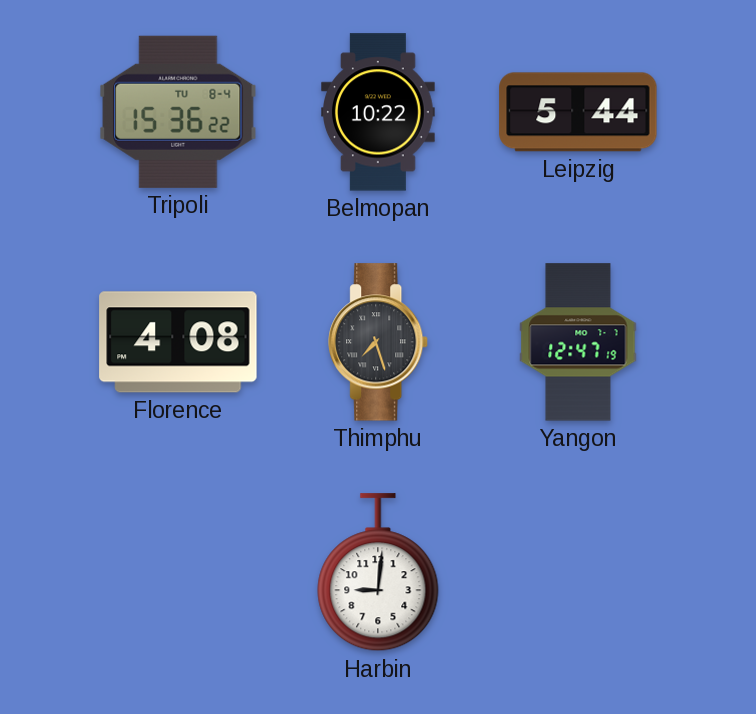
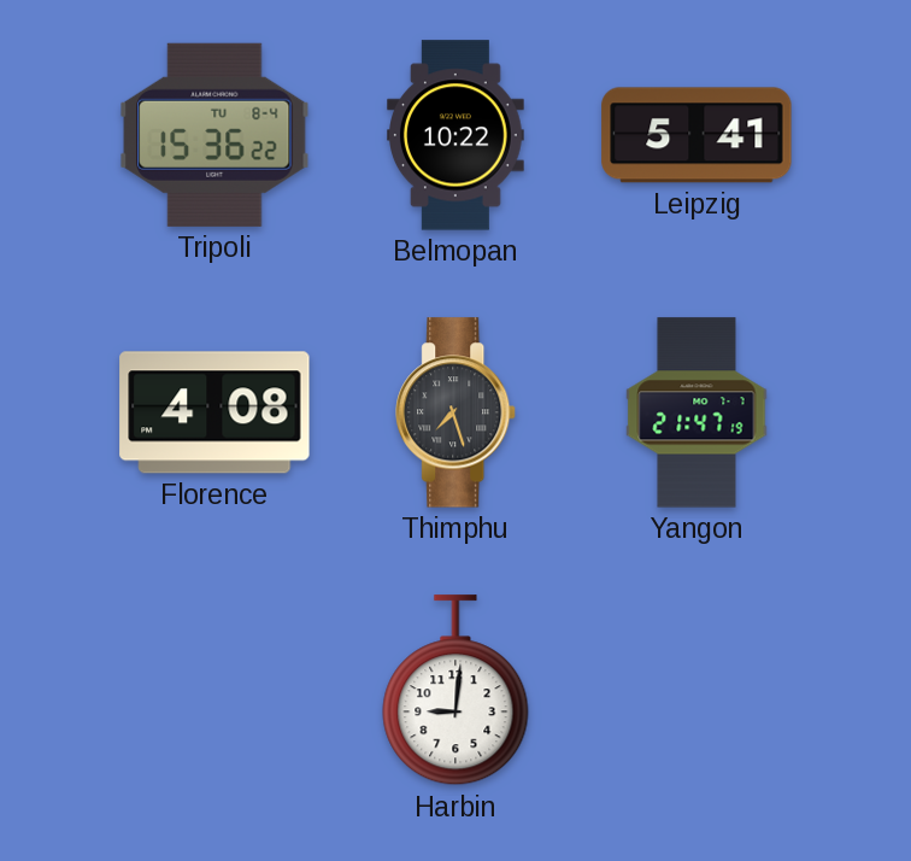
Leipzig: 5:44 -> 5:41 (697, 135)
Yangon: 12:47 -> 21:47 (697, 412)
